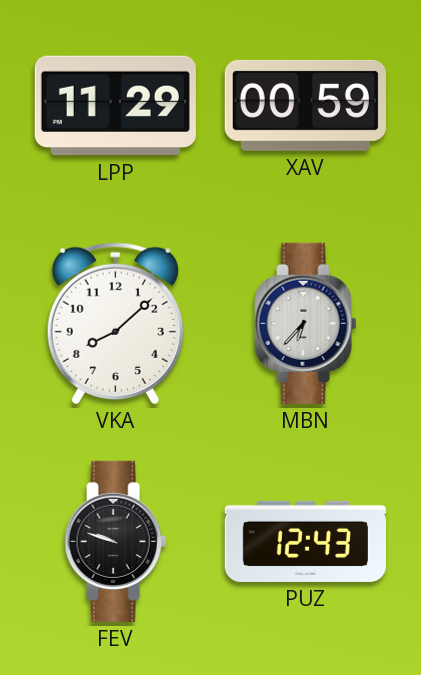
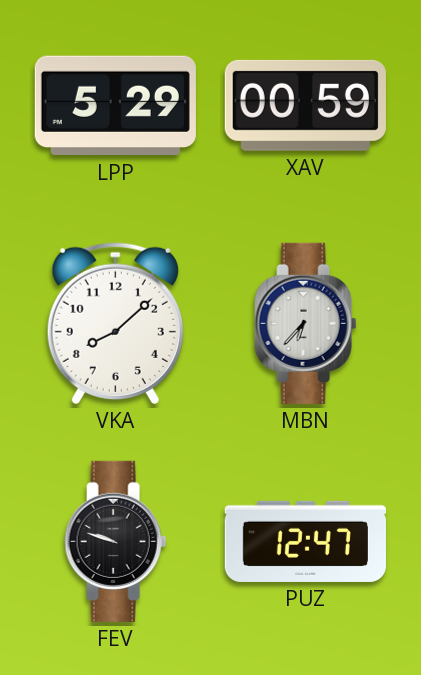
LPP: 11:29 -> 5:29 (115, 106)
PUZ: 12:43 -> 12:47 (305, 541)
